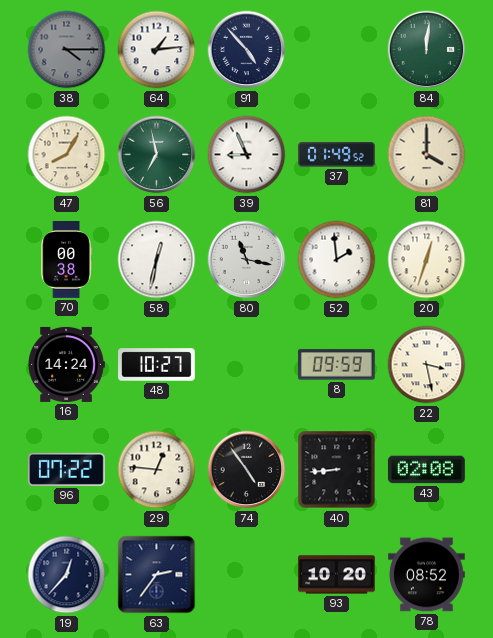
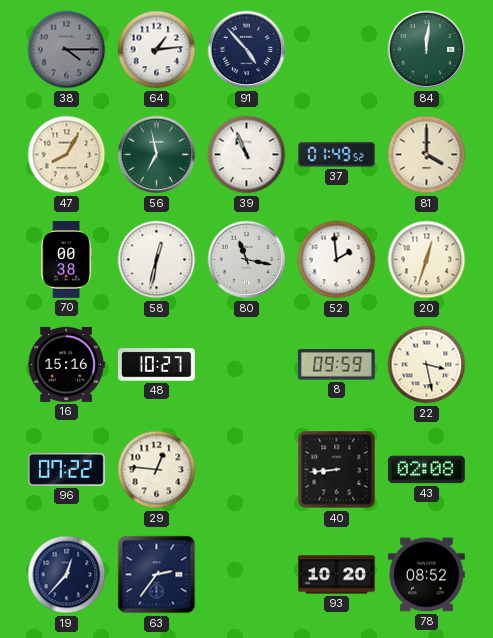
39: 8:56 -> 10:56 (247, 155)
16: 14:24 -> 15:16 (66, 364)
74: 4:54 -> none (247, 470)
